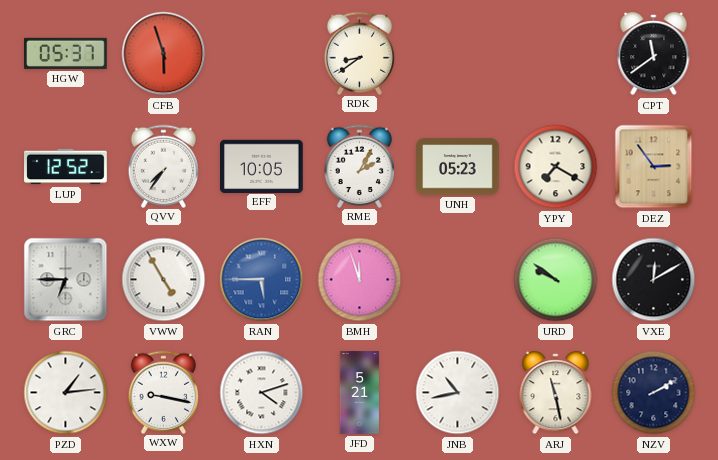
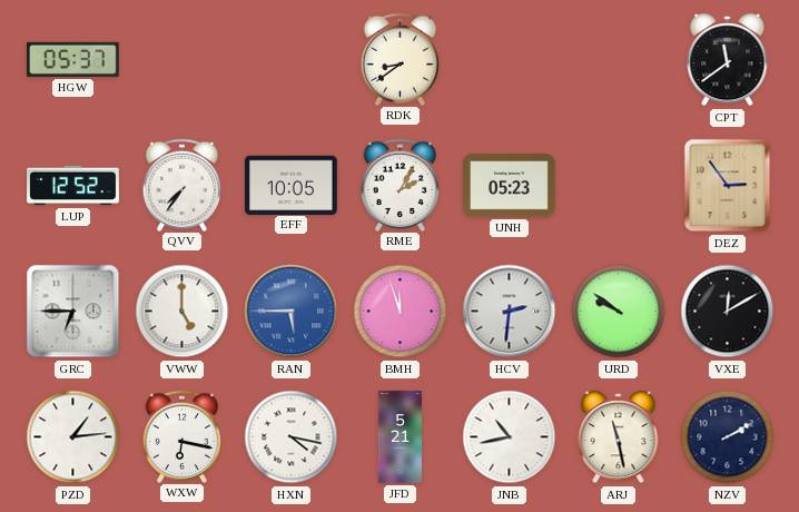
CFB: 5:57 -> none (164, 54)
YPY: 7:20 -> none (556, 167)
VWW: 4:55 -> 5:00 (183, 312)
HCV: none -> 2:31 (510, 312)
WXW: 9:17 -> 6:17 (183, 436)
HXN: 4:12 -> 4:17 (292, 437)
